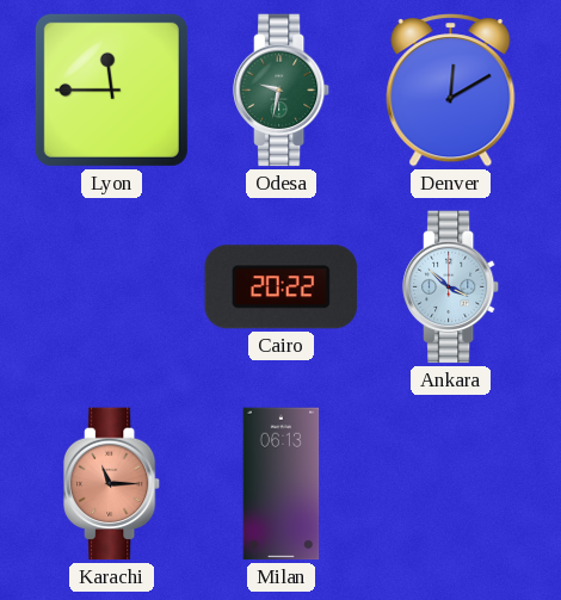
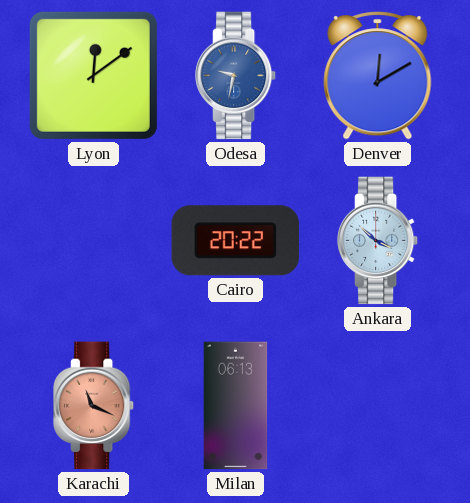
Lyon: 11:45 -> 12:09 (93, 75)
Odesa dial: green -> blue (237, 76)
Karachi: 11:15 -> 11:19 (95, 406)
